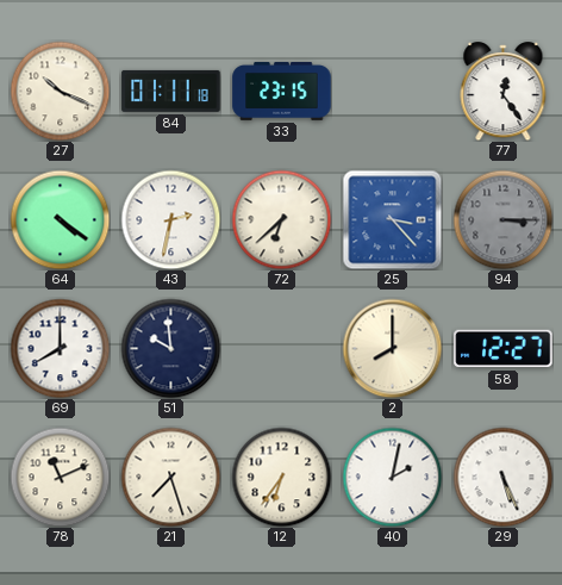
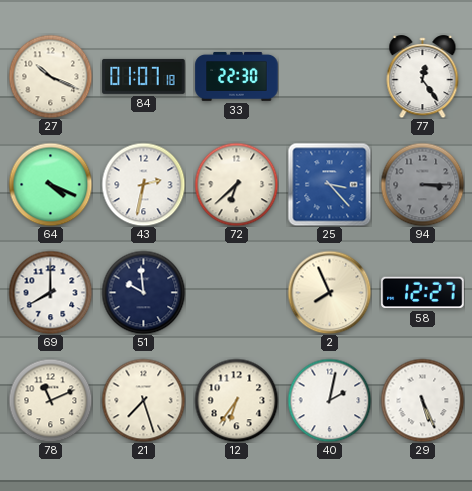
84: 01:11 -> 01:07 (144, 76)
33: 23:15 -> 22:30 (237, 76)
64: 4:21 -> 4:19 (50, 184)
2: 8:00 -> 7:56 (329, 292)
